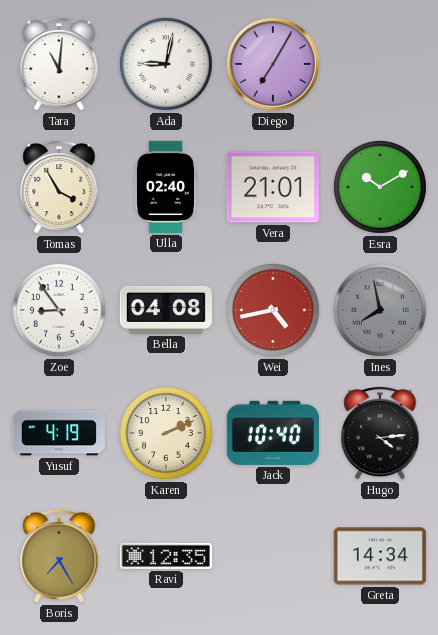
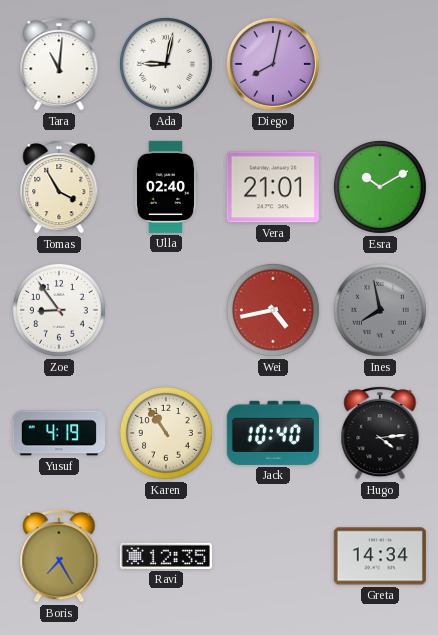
Diego: 7:05 -> 8:02 (273, 64)
Bella: 04:08 -> none (166, 310)
Karen: 2:11 -> 10:54 (166, 433)
